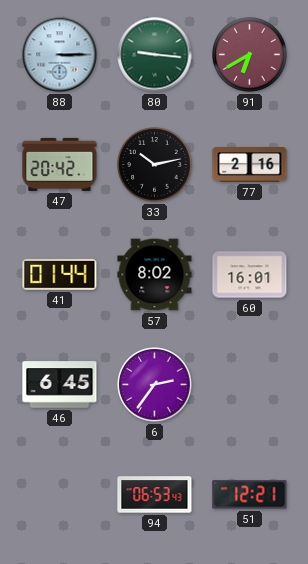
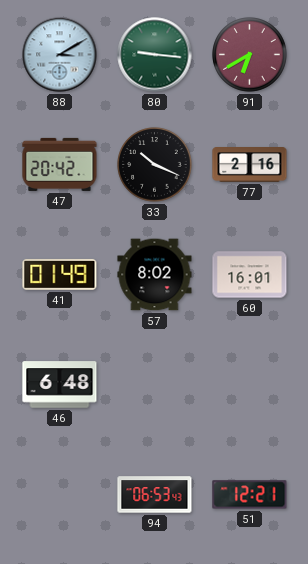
88: 3:15 -> 3:10 (60, 55)
33: 10:13 -> 10:19 (155, 165)
41: 01:44 -> 01:49 (60, 274)
46: 6:45 -> 6:48 (60, 385)
6: 2:36 -> none (155, 385)
